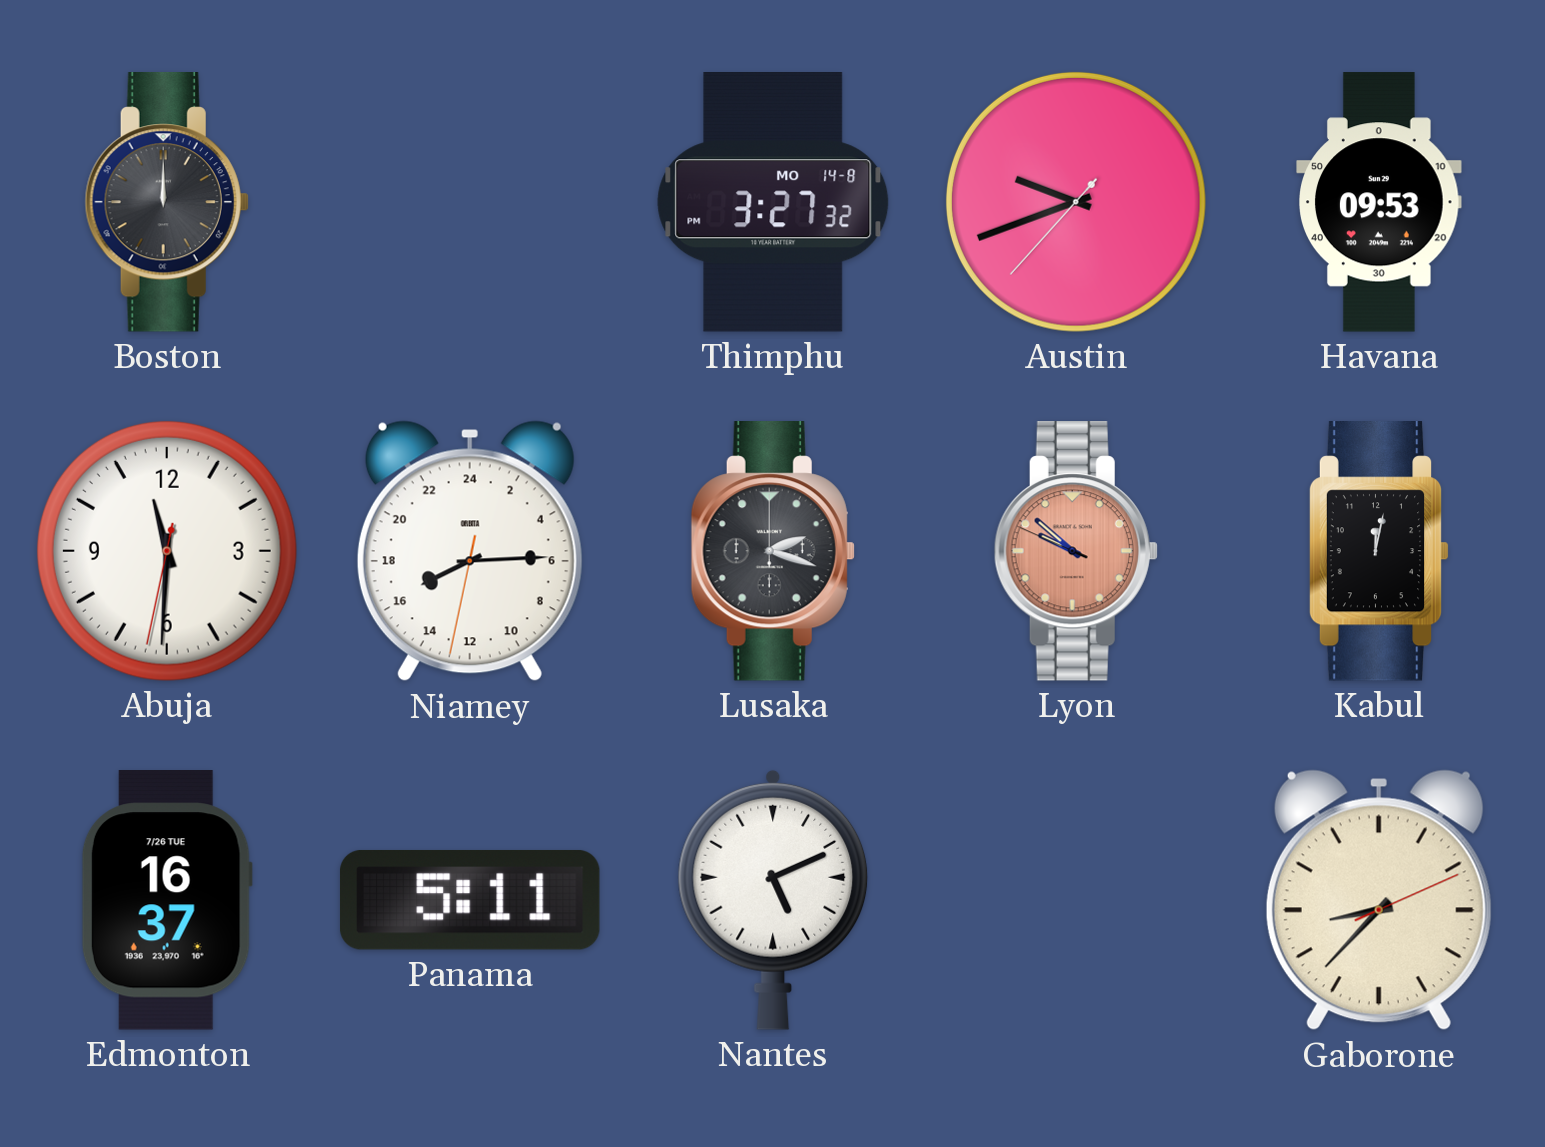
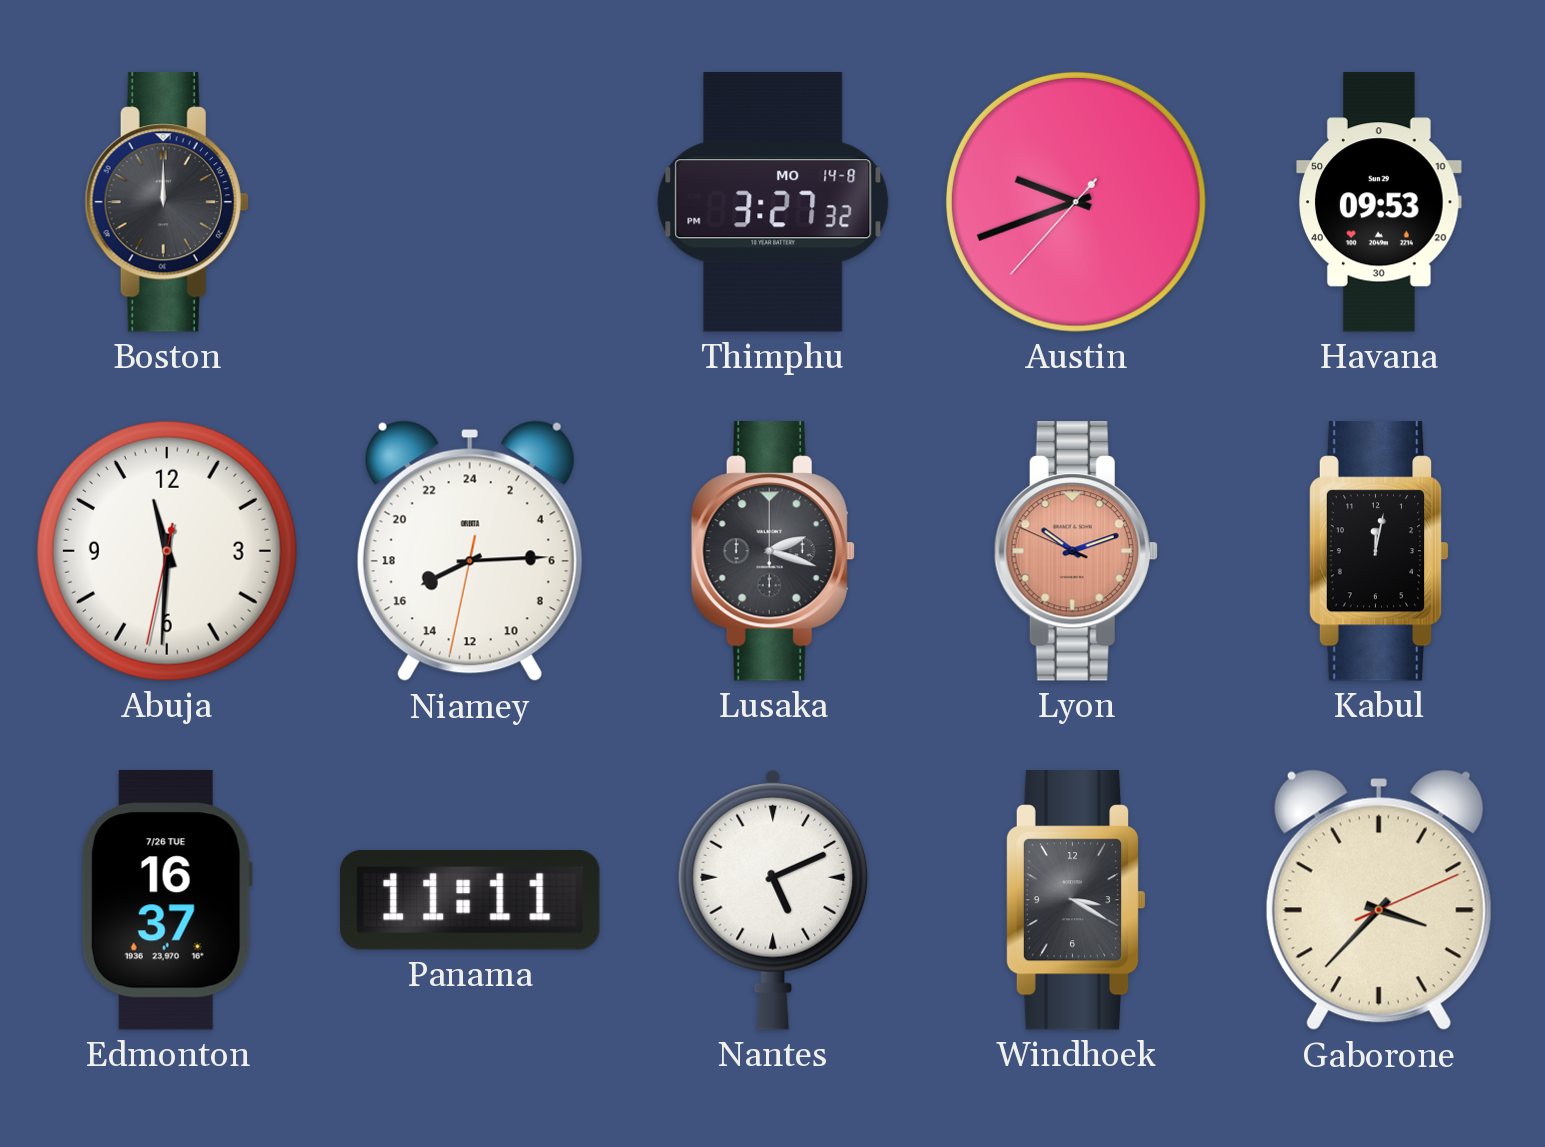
Lyon: 9:51 -> 10:11 (1076, 552)
Panama: 5:11 -> 11:11 (470, 900)
Windhoek: none -> 3:20 (1076, 901)
Gaborone: 8:37 -> 3:37 (1379, 900)
